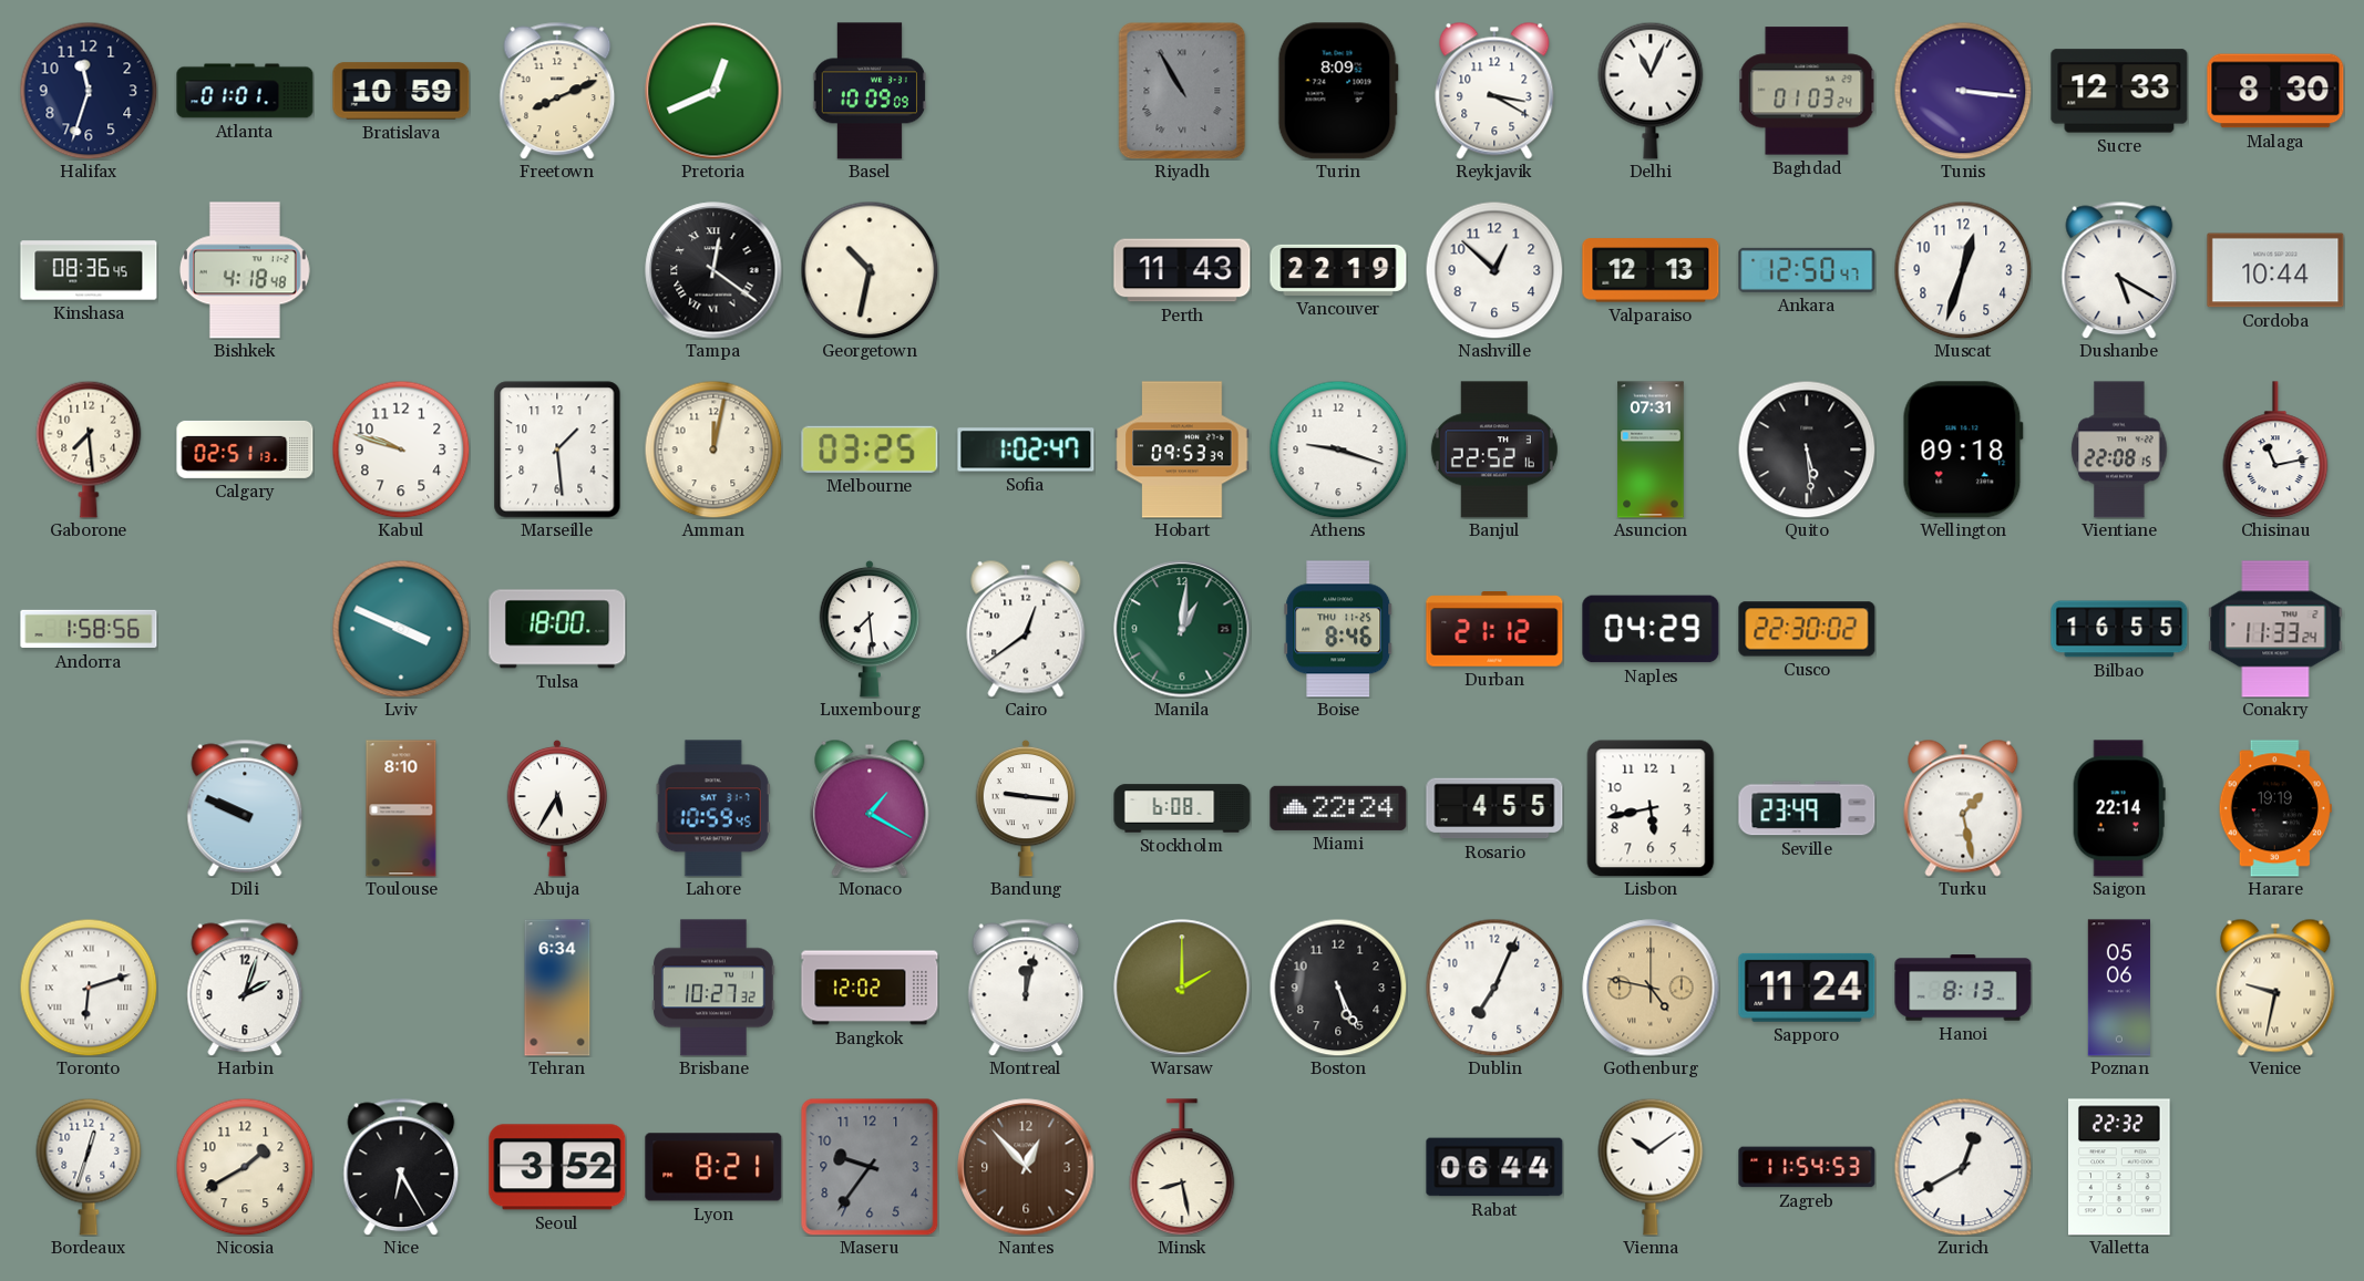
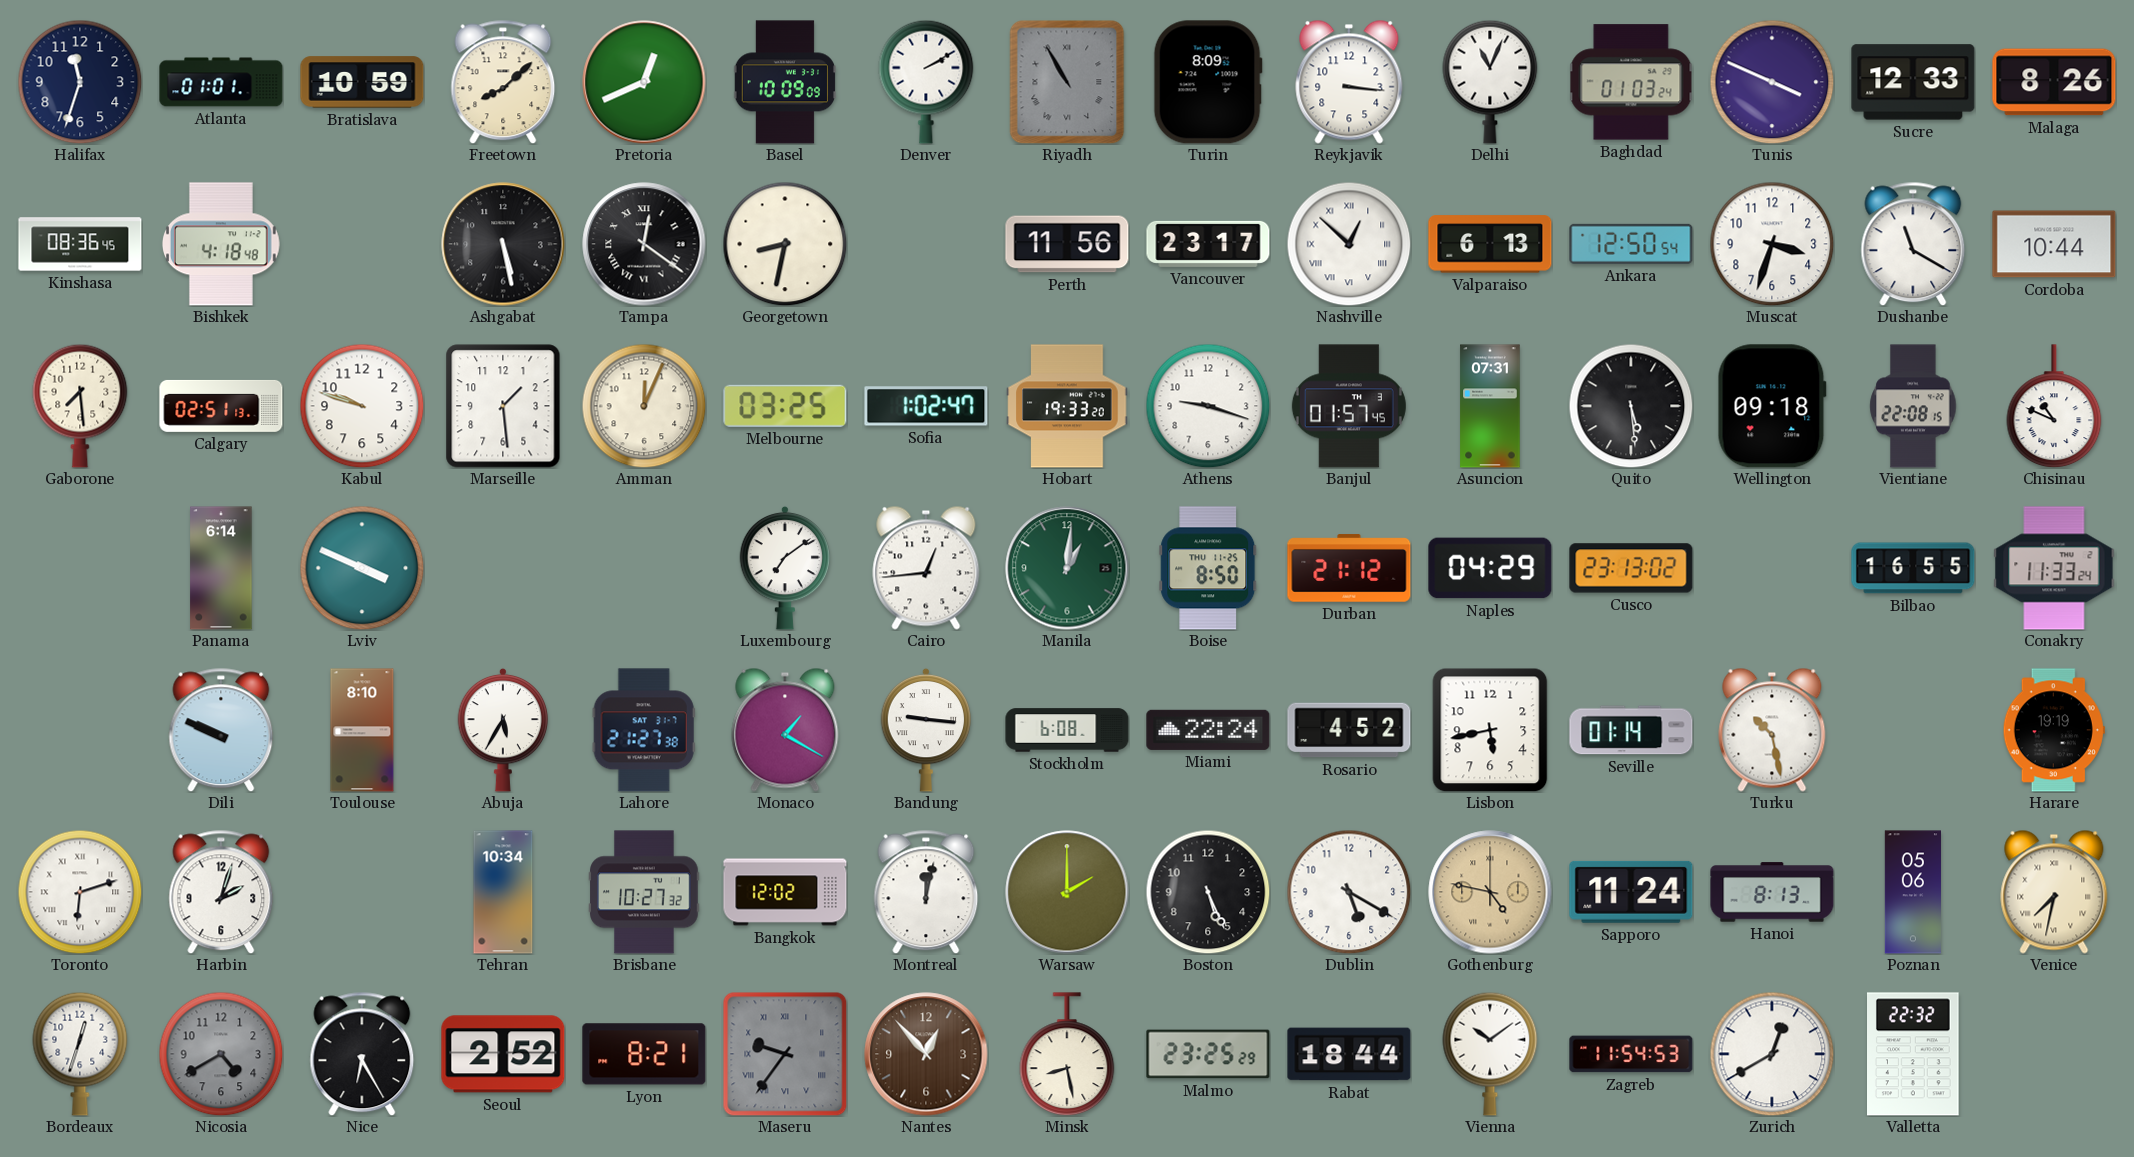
Freetown: 8:11 -> 8:08 (503, 82)
Denver: none -> 2:10 (926, 82)
Reykjavik: 3:20 -> 3:16 (1349, 82)
Tunis: 3:16 -> 3:49 (1772, 82)
Malaga: 8:30 -> 8:26 (2054, 82)
Ashgabat: none -> 5:28 (503, 244)
Georgetown: 10:32 -> 8:32 (785, 244)
Perth: 11:43 -> 11:56 (1067, 244)
Vancouver: 22:19 -> 23:17 (1208, 244)
Nashville numerals: Arabic -> Roman (1349, 244)
Valparaiso: 12:13 -> 6:13 (1490, 244)
Ankara: 12:50:47 -> 12:50:54 (1631, 244)
Muscat: 12:33 -> 3:33 (1772, 244)
Dushanbe: 5:20 -> 11:20 (1913, 244)
Amman: 12:02 -> 12:04 (644, 406)
Hobart: 09:53 -> 19:33 (1067, 406)
Banjul: 22:52 -> 01:57 (1349, 406)
Chisinau: 11:13 -> 10:49 (2054, 406)
Andorra: 1:58 -> none (89, 629)
Panama: none -> 6:14 (221, 568)
Tulsa: 18:00 -> none (557, 629)
Luxembourg: 7:29 -> 7:09 (785, 568)
Cairo: 12:39 -> 12:44 (926, 568)
Boise: 8:46 -> 8:50 (1208, 568)
Cusco: 22:30 -> 23:13 (1631, 568)
Lahore: 10:59 -> 21:27 (644, 730)
Rosario: 4:55 -> 4:52 (1349, 730)
Seville: 23:49 -> 01:14 (1631, 730)
Turku: 1:28 -> 10:28 (1772, 730)
Saigon: 22:14 -> none (2119, 808)
Tehran: 6:34 -> 10:34 (503, 892)
Dublin: 7:04 -> 5:20 (1349, 892)
Venice: 9:32 -> 7:32 (2054, 892)
Nicosia: 1:40 -> 4:40 (221, 1054)
Nicosia dial: cream -> grey (221, 1054)
Seoul: 3:52 -> 2:52 (503, 1054)
Maseru numerals: Arabic -> Roman (785, 1054)
Malmo: none -> 23:25 (1208, 1054)
Rabat: 06:44 -> 18:44 (1349, 1054)
